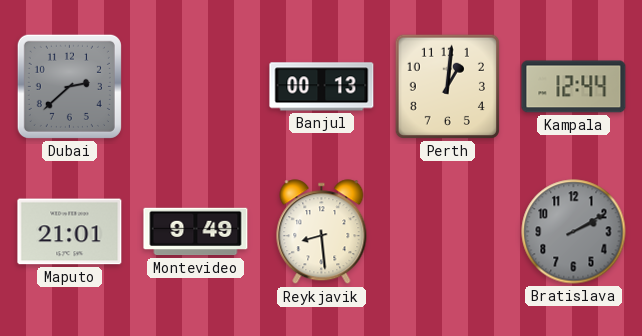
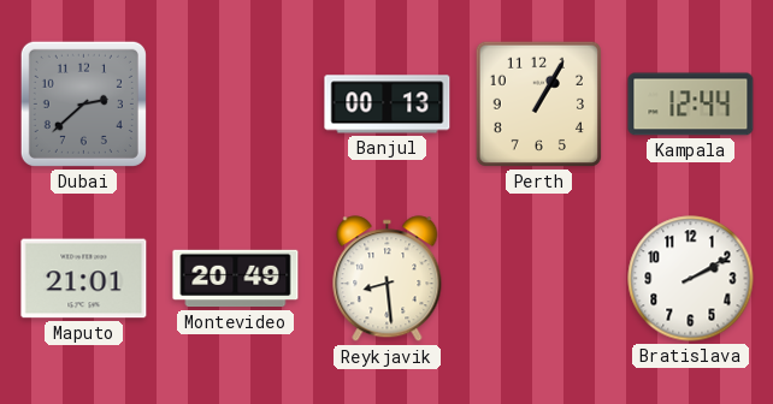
Perth: 1:01 -> 1:05 (538, 103)
Montevideo: 9:49 -> 20:49 (236, 279)
Bratislava dial: grey -> white (691, 279)
